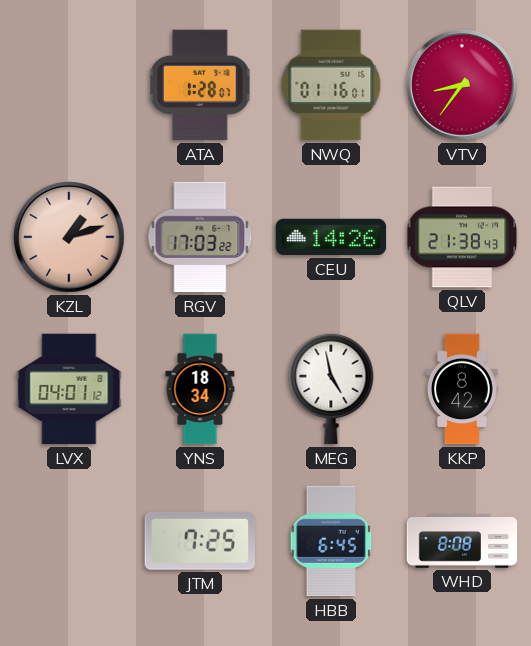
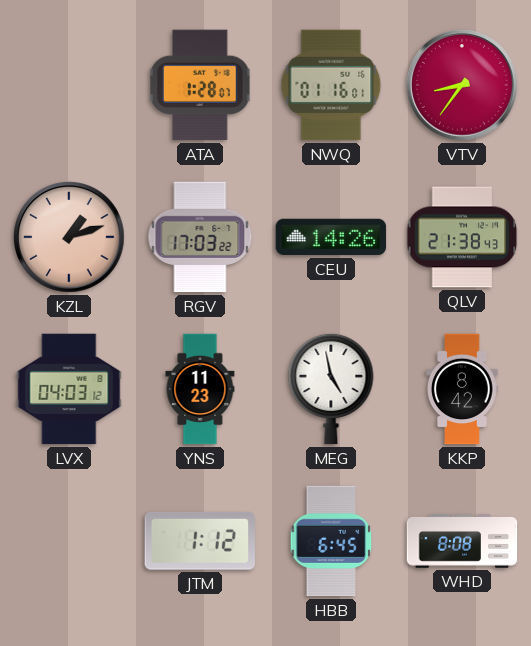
LVX: 04:01 -> 04:03 (69, 389)
YNS: 18:34 -> 11:23 (200, 389)
JTM: 7:25 -> 1:12 (199, 541)
